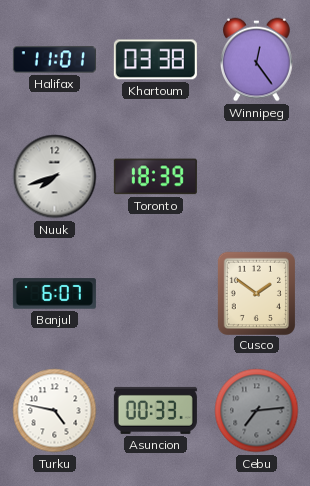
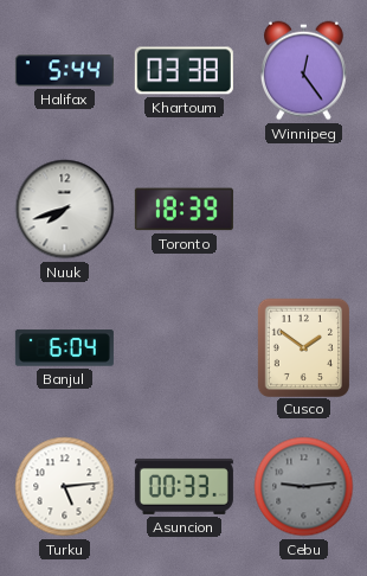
Halifax: 11:01 -> 5:44 (64, 71)
Banjul: 6:07 -> 6:04 (64, 348)
Turku: 4:47 -> 5:14 (65, 487)
Cebu: 7:14 -> 9:14 (304, 487)
